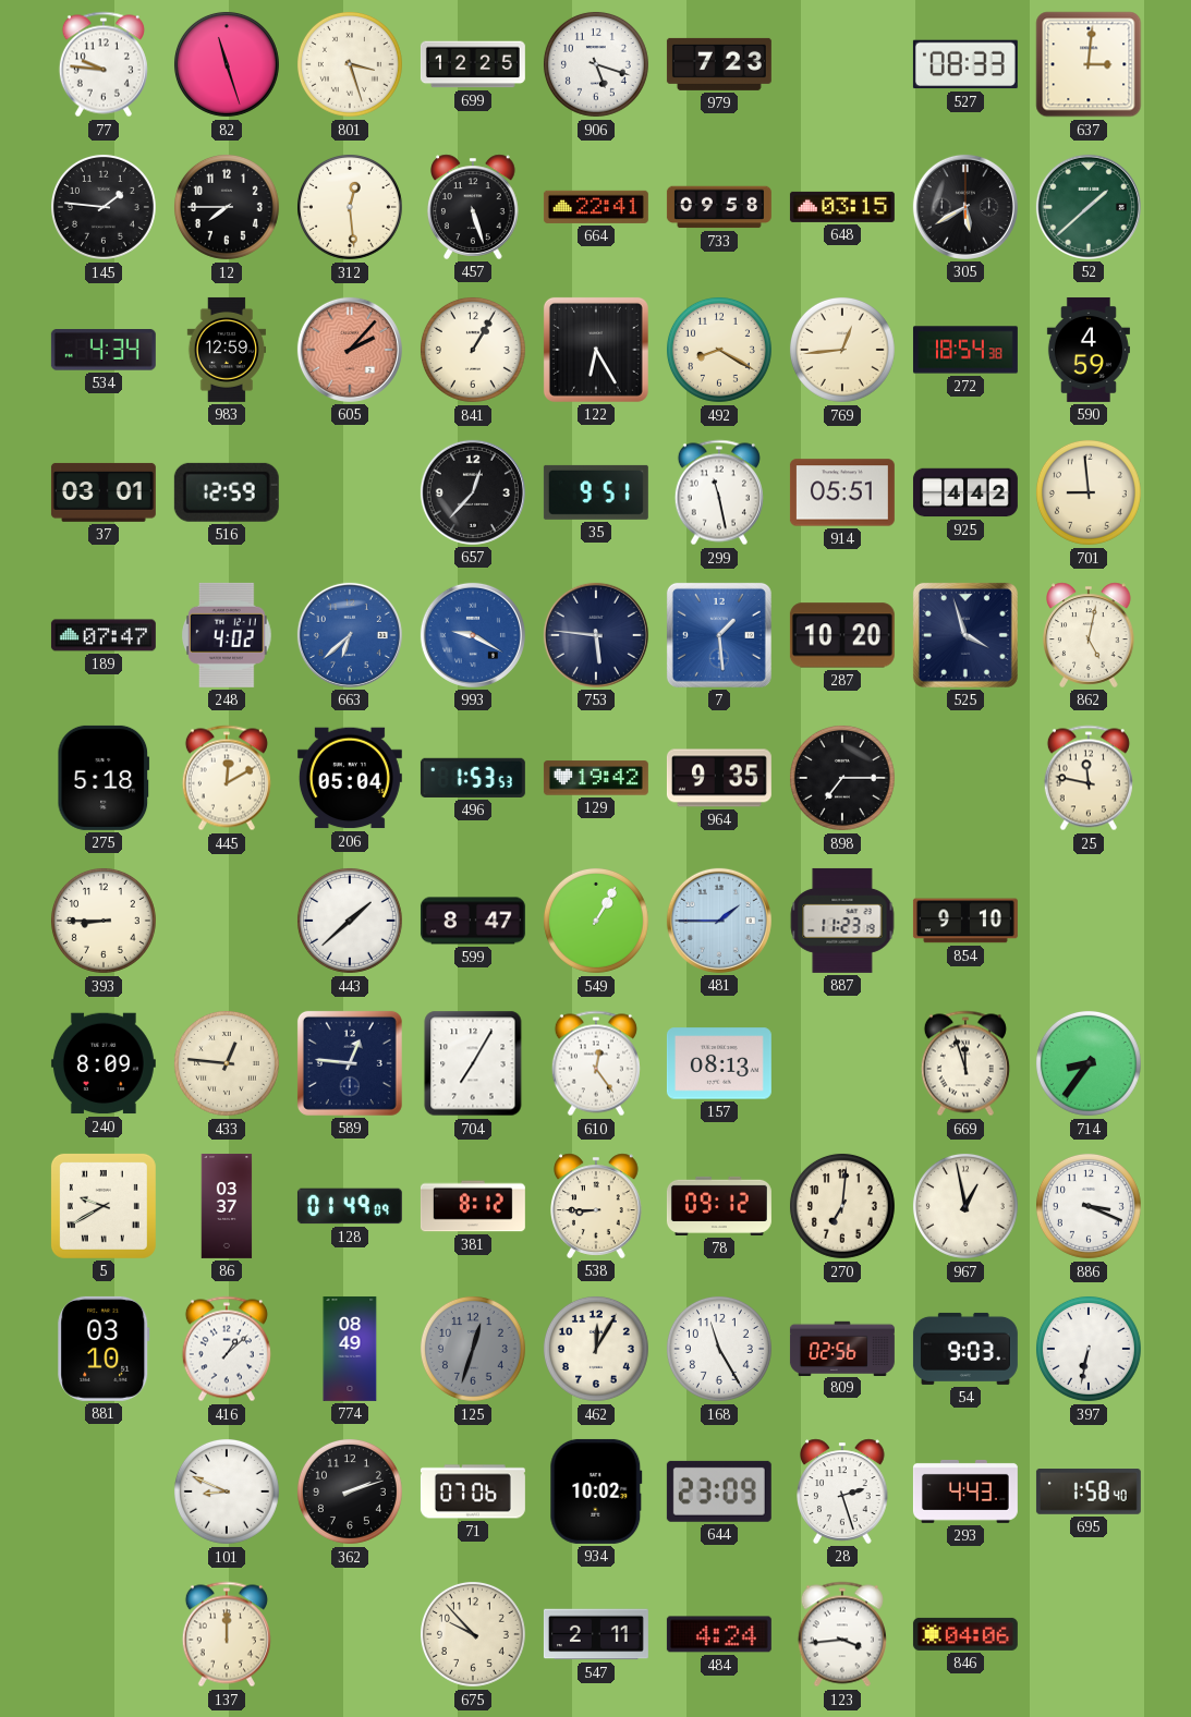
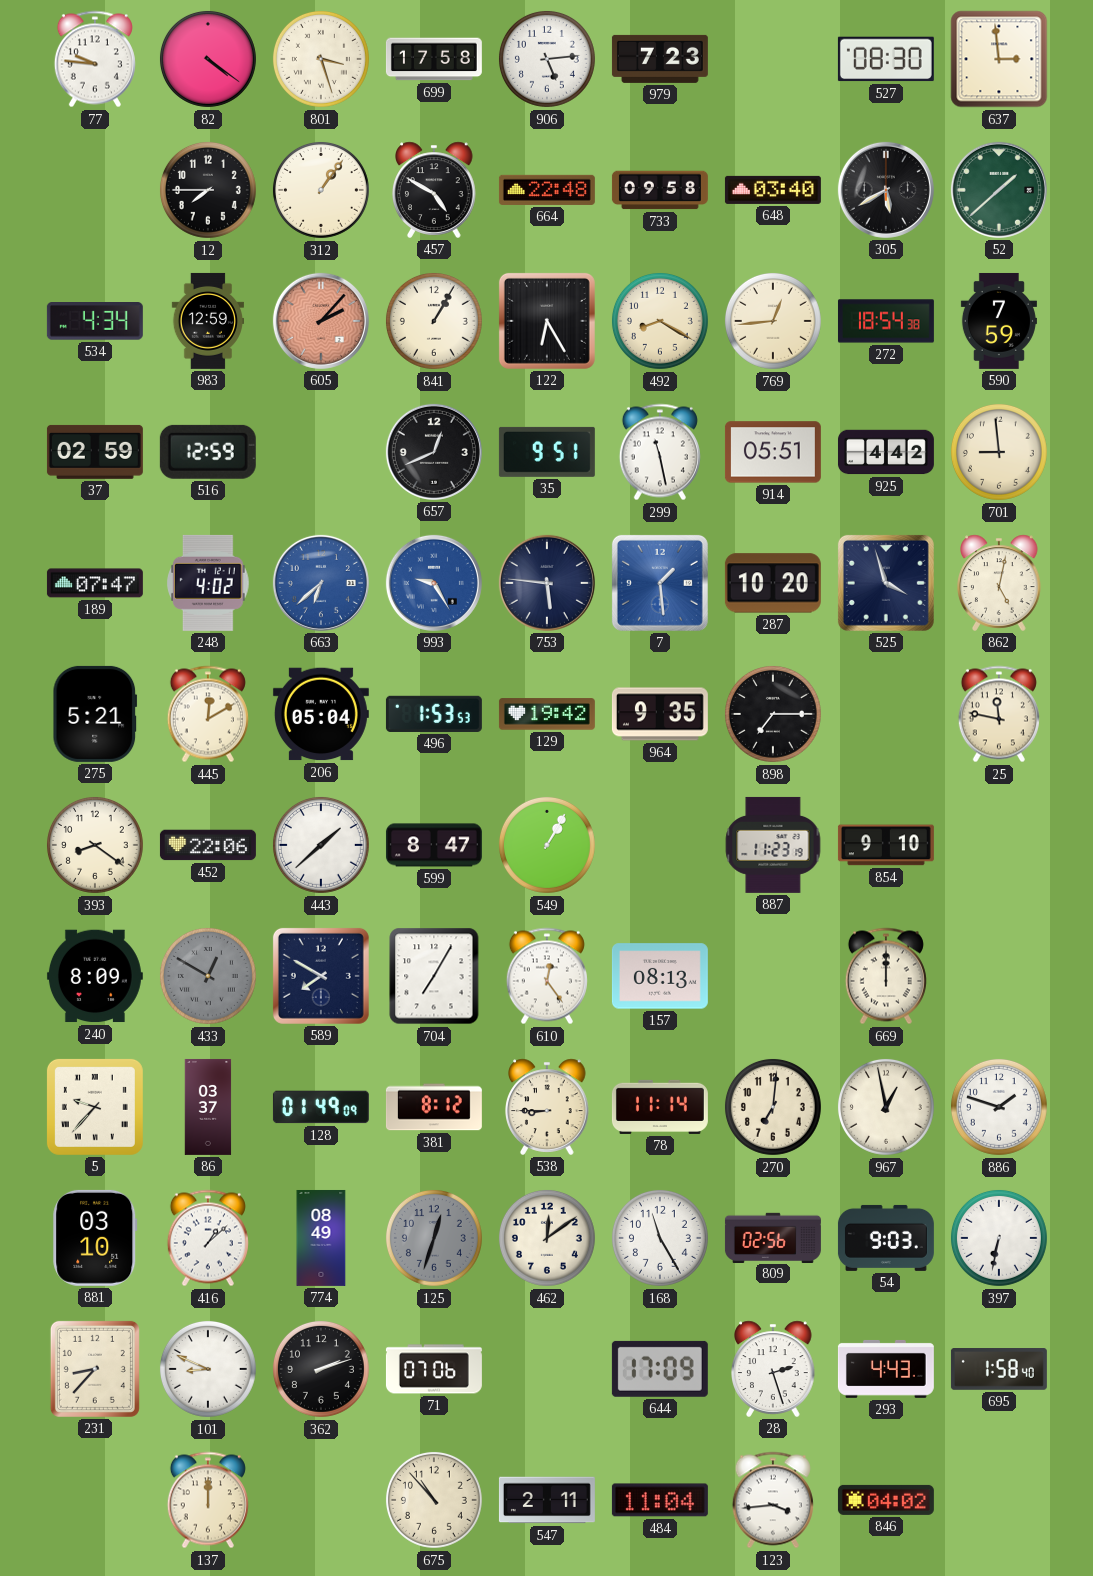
82: 11:27 -> 4:21 (208, 59)
699: 12:25 -> 17:58 (434, 59)
906: 5:18 -> 5:14 (547, 59)
527: 08:33 -> 08:30 (886, 59)
637: 3:01 -> 2:59 (999, 59)
145: 1:46 -> none (104, 207)
312: 12:29 -> 1:06 (321, 190)
457: 5:27 -> 4:50 (435, 190)
664: 22:41 -> 22:48 (547, 190)
648: 03:15 -> 03:40 (773, 190)
590: 4:59 -> 7:59 (999, 321)
37: 03:01 -> 02:59 (95, 452)
657: 12:37 -> 12:41 (434, 452)
993: 9:20 -> 9:25 (434, 583)
275: 5:18 -> 5:21 (95, 714)
393: 8:45 -> 8:21 (95, 845)
452: none -> 22:06 (208, 845)
481: 1:45 -> none (719, 921)
433: 12:46 -> 12:50 (208, 976)
433 dial: cream -> grey (208, 976)
589: 12:46 -> 7:50 (321, 976)
669: 11:57 -> 12:00 (886, 976)
714: 8:36 -> none (1089, 1063)
5: 9:40 -> 9:37 (95, 1107)
78: 09:12 -> 11:14 (660, 1107)
886: 3:19 -> 1:48 (999, 1107)
462: 12:05 -> 12:09 (547, 1238)
231: none -> 8:37 (95, 1369)
934: 10:02 -> none (596, 1491)
644: 23:09 -> 17:09 (660, 1369)
675: 9:53 -> 10:53 (434, 1500)
484: 4:24 -> 11:04 (660, 1500)
846: 04:06 -> 04:02 (886, 1500)
